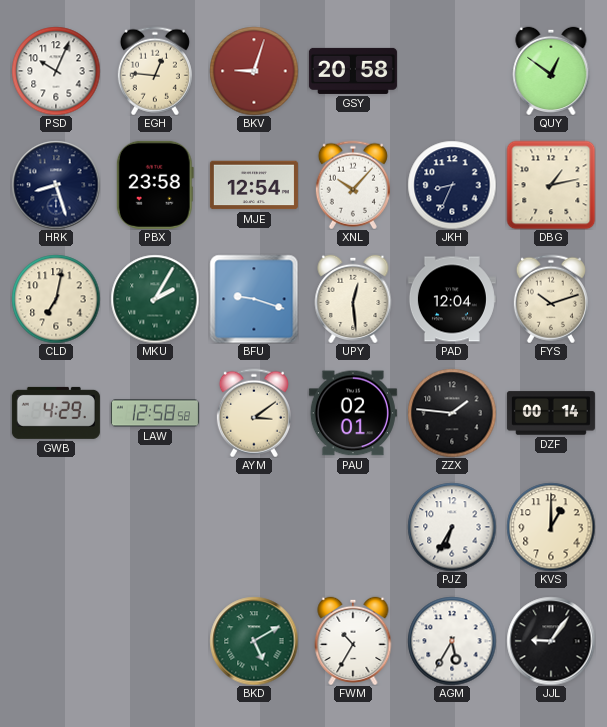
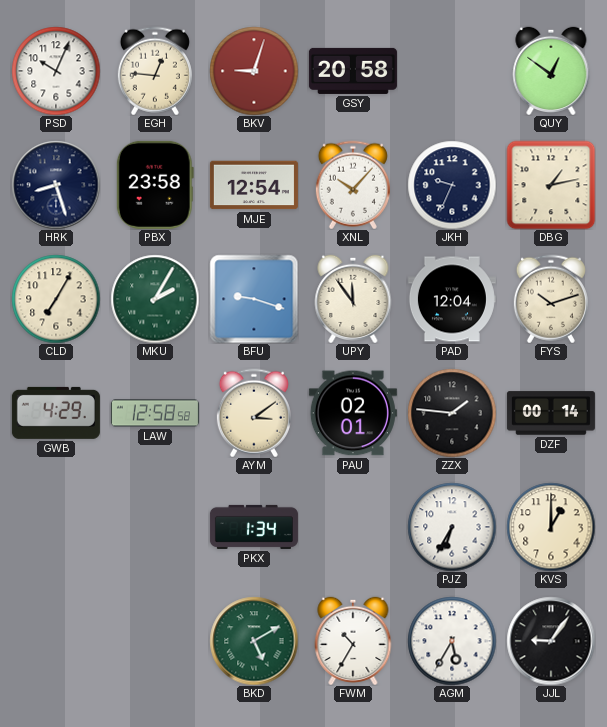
JKH: 8:34 -> 9:34 (452, 185)
CLD: 7:02 -> 7:05 (56, 299)
UPY: 12:29 -> 11:54 (353, 298)
PKX: none -> 1:34 (254, 527)
